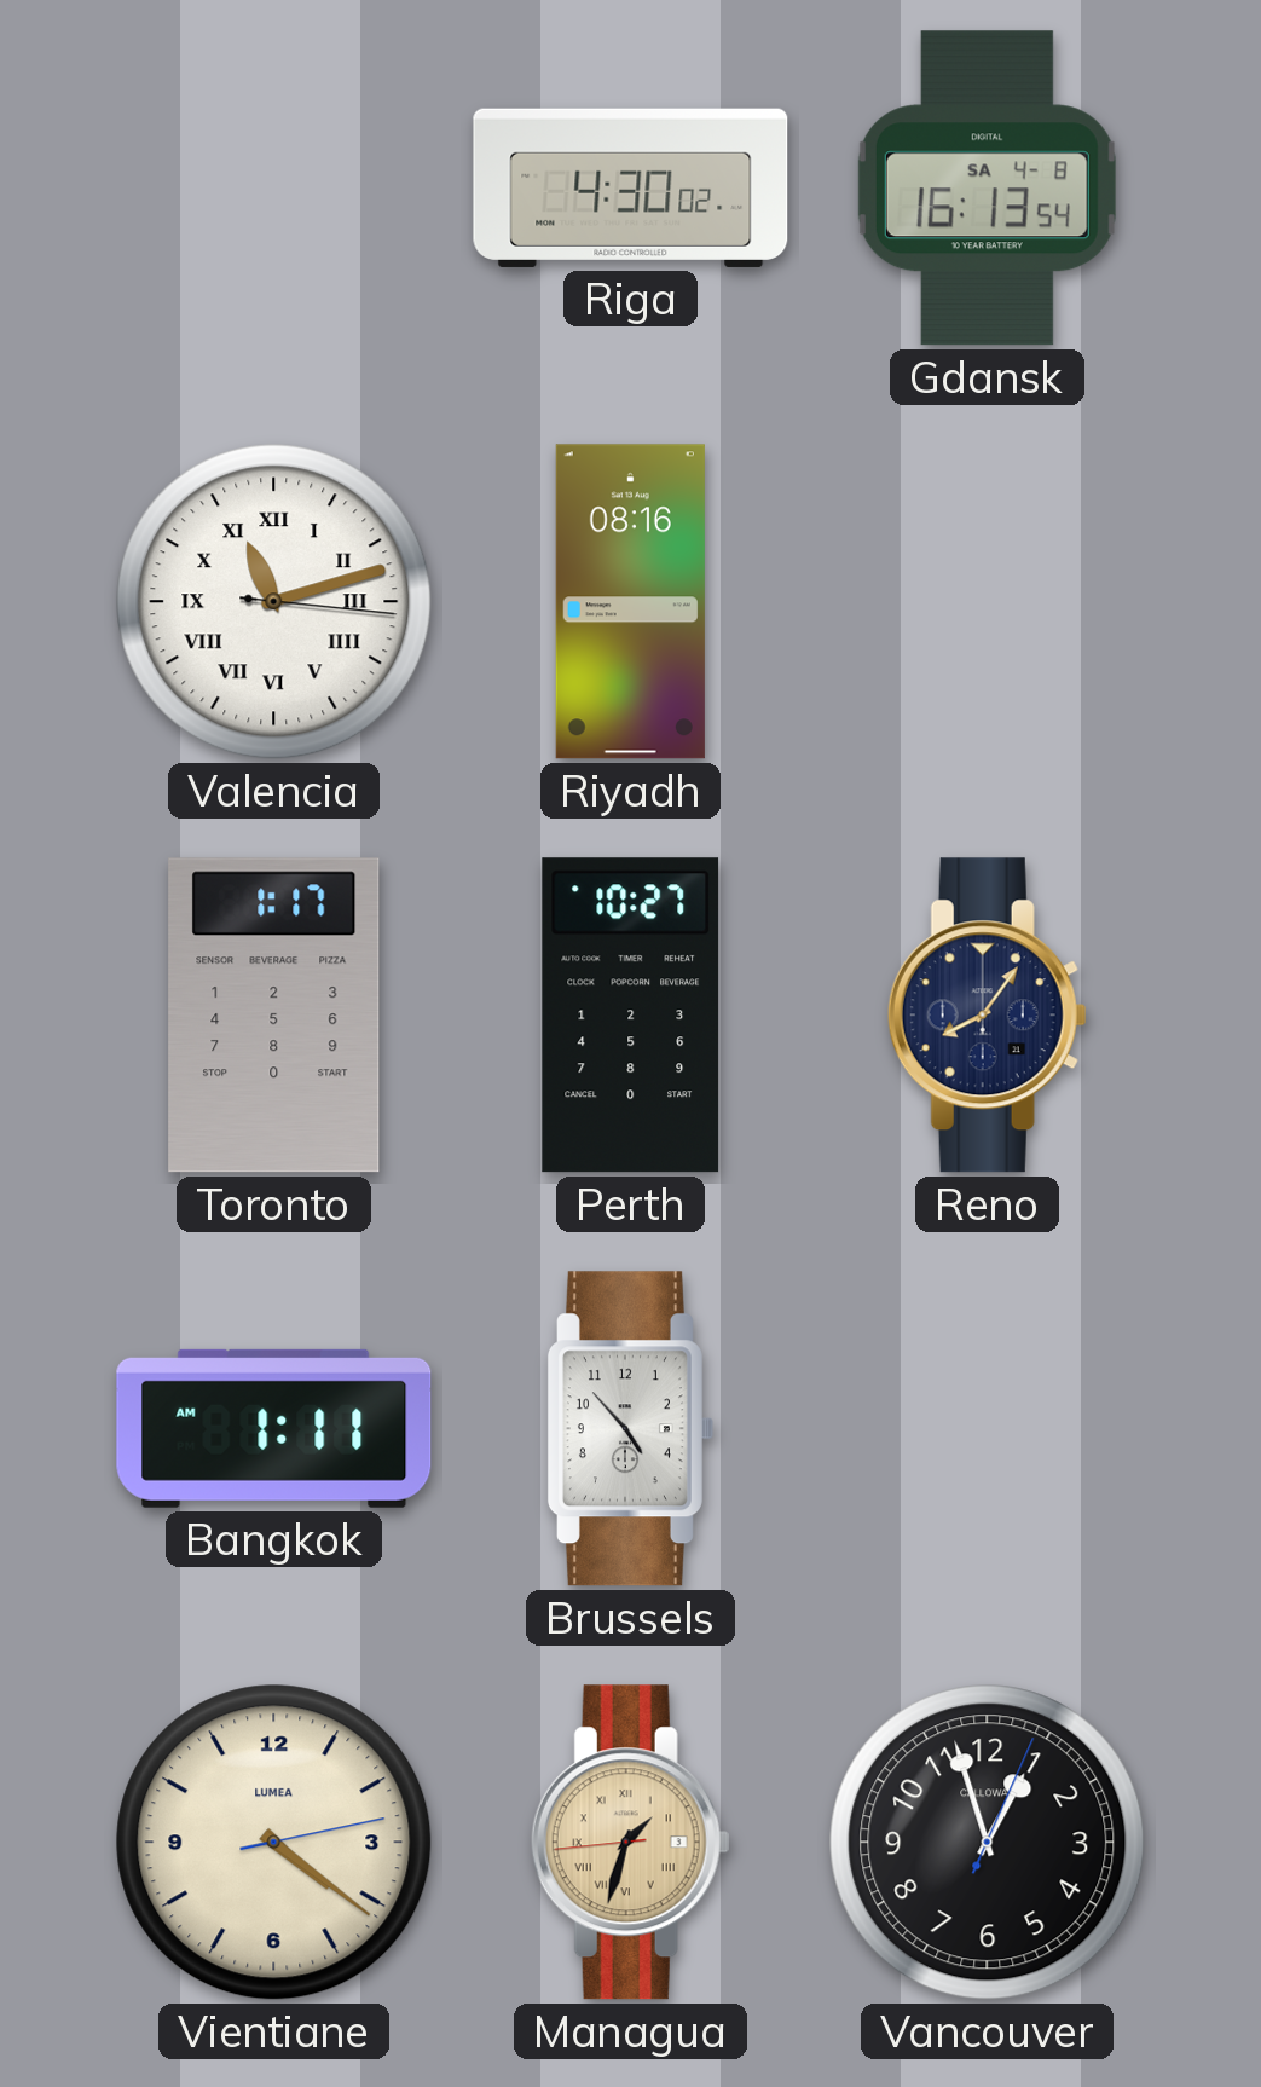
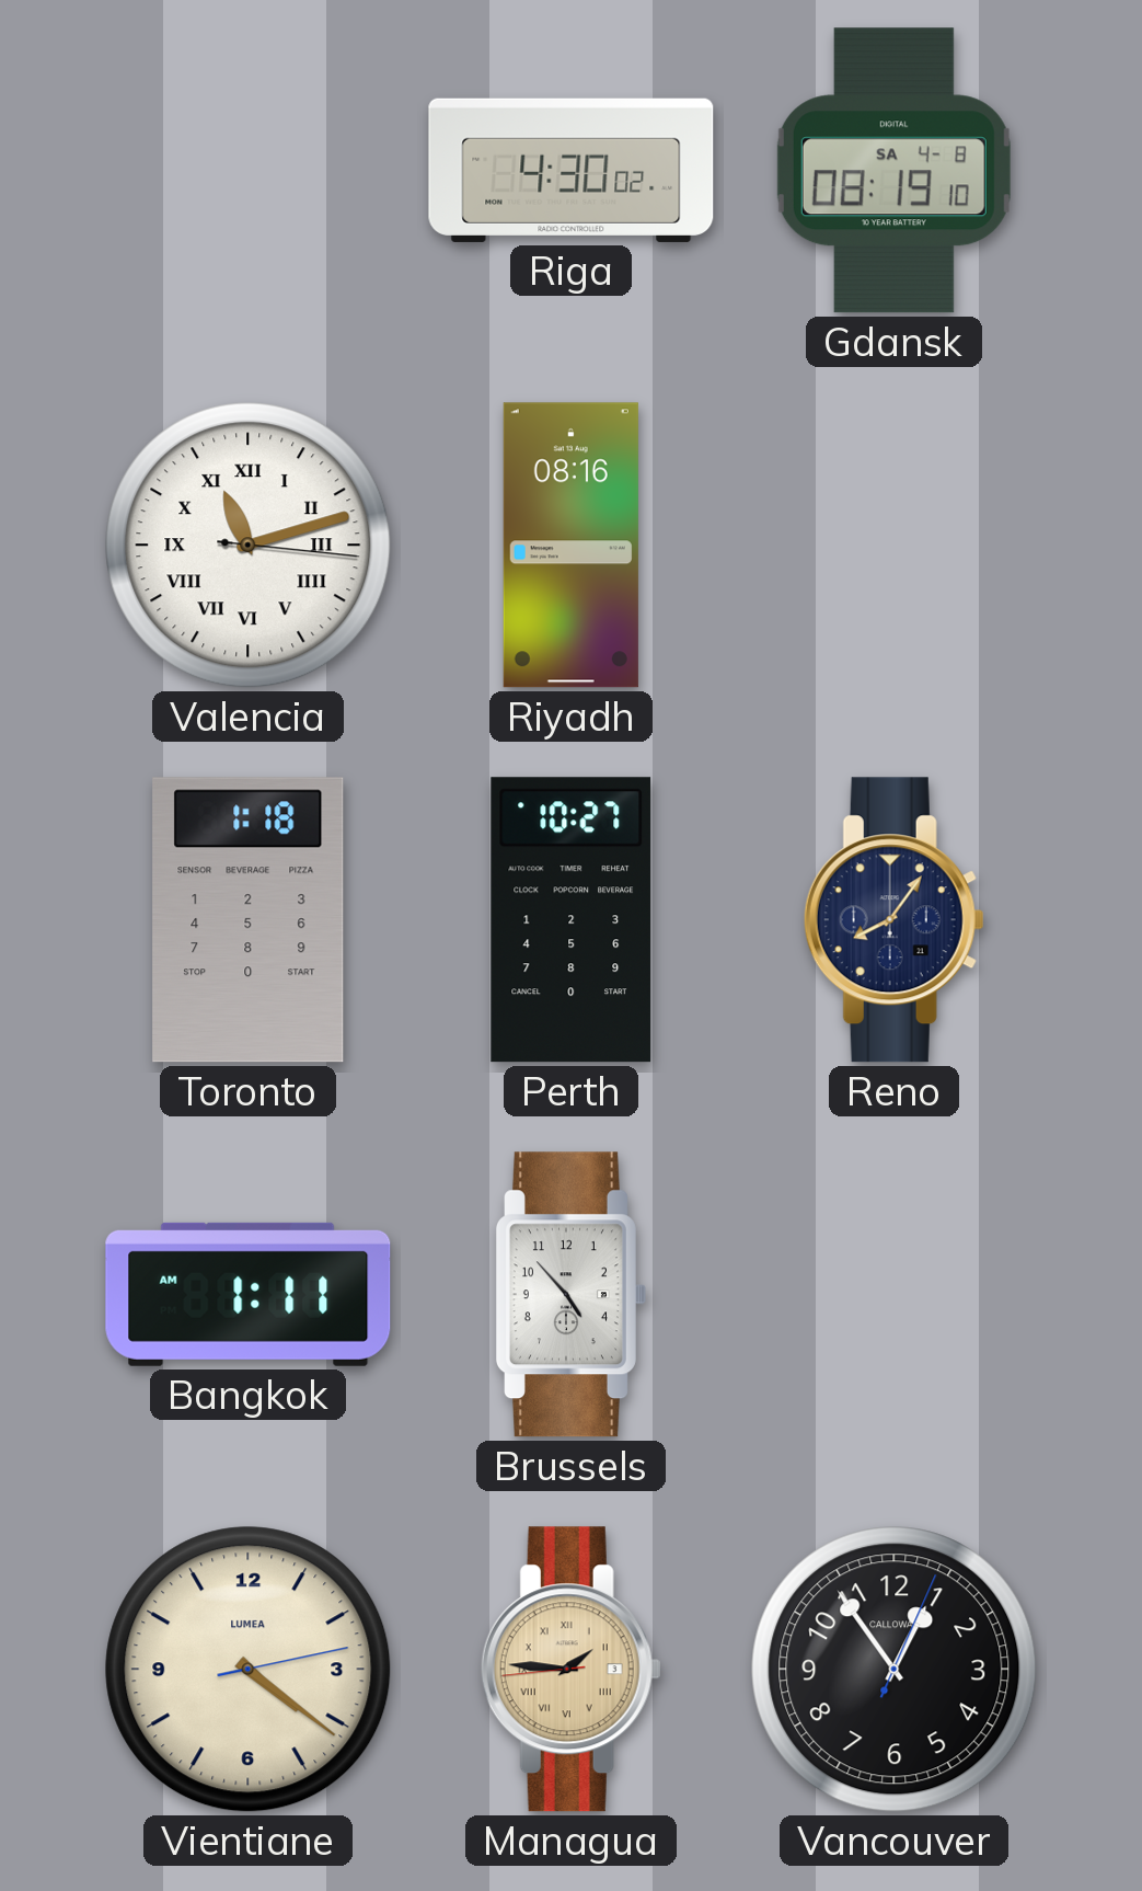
Gdansk: 16:13 -> 08:19 (893, 171)
Toronto: 1:17 -> 1:18 (249, 920)
Managua: 1:32 -> 1:45 (570, 1670)
Vancouver: 12:57 -> 12:54 (895, 1670)
